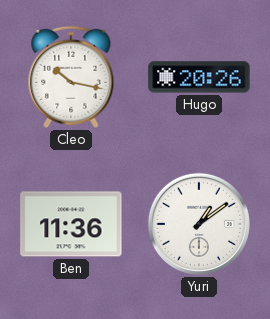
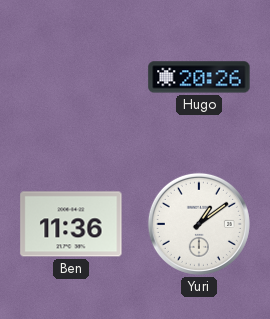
Cleo: 10:17 -> none (71, 77)
